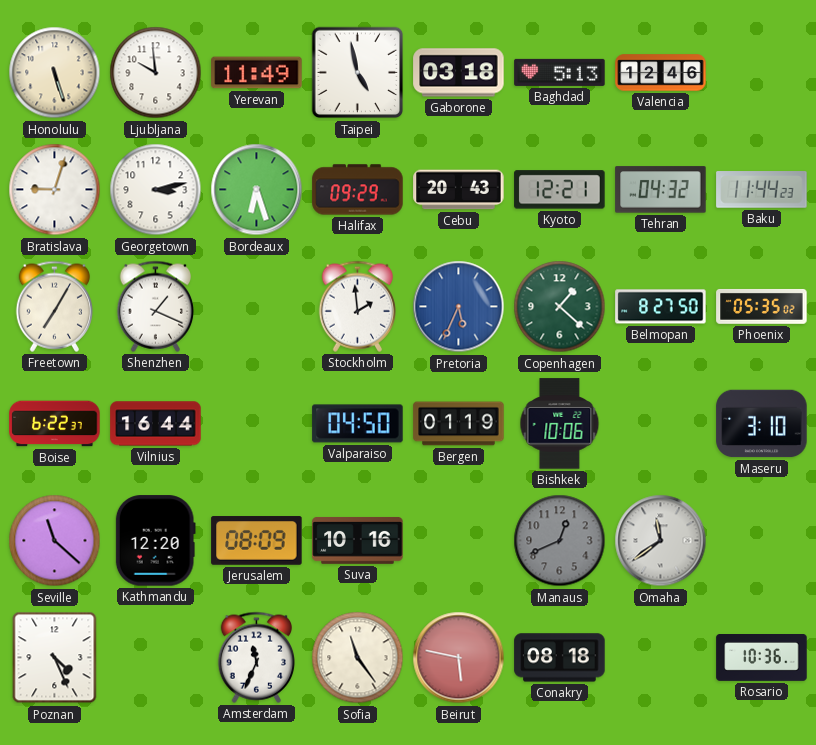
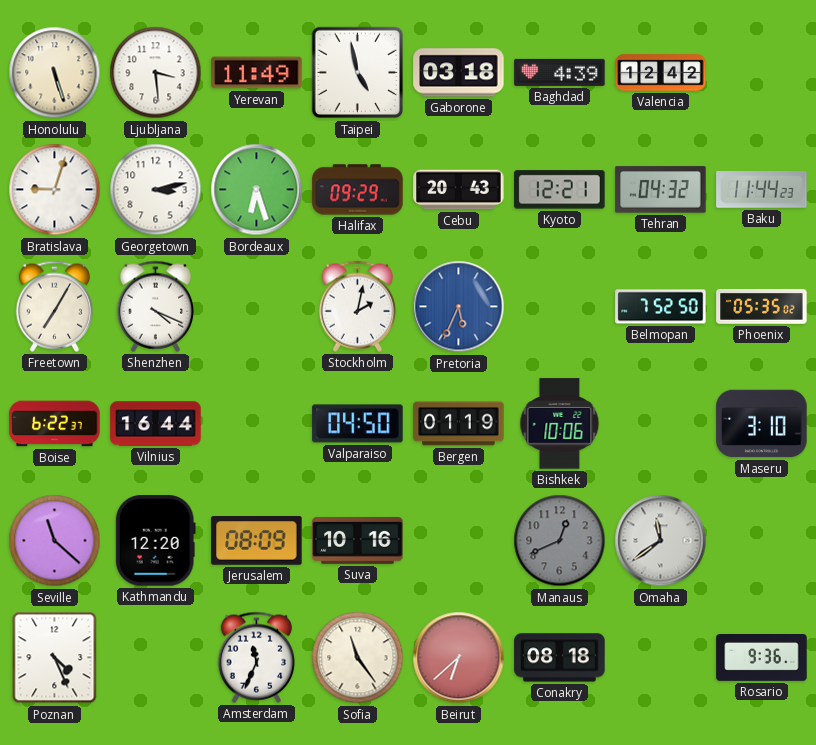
Ljubljana: 9:59 -> 3:29 (156, 73)
Baghdad: 5:13 -> 4:39 (560, 72)
Valencia: 12:46 -> 12:42 (661, 73)
Shenzhen: 1:19 -> 4:19 (155, 306)
Stockholm: 1:59 -> 2:02 (357, 306)
Copenhagen: 1:22 -> none (560, 307)
Belmopan: 8:27 -> 7:52 (661, 307)
Beirut: 5:47 -> 6:38 (459, 658)
Rosario: 10:36 -> 9:36 (762, 658)
